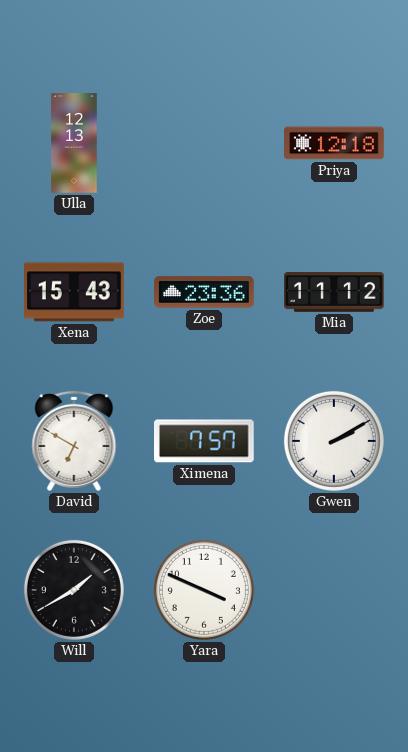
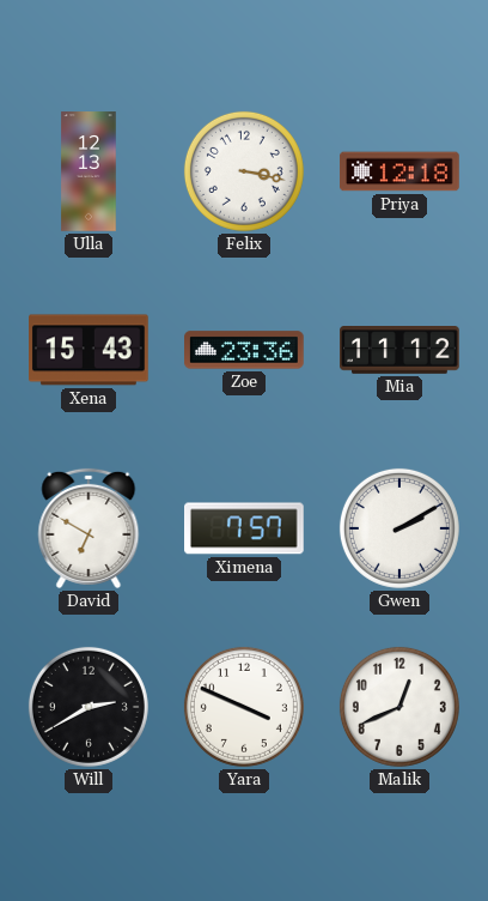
Felix: none -> 3:17 (244, 171)
Will: 1:40 -> 2:40 (89, 707)
Malik: none -> 12:41 (399, 707)
